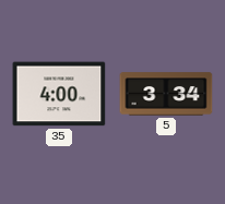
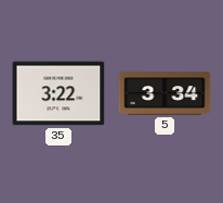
35: 4:00 -> 3:22 (58, 93)
